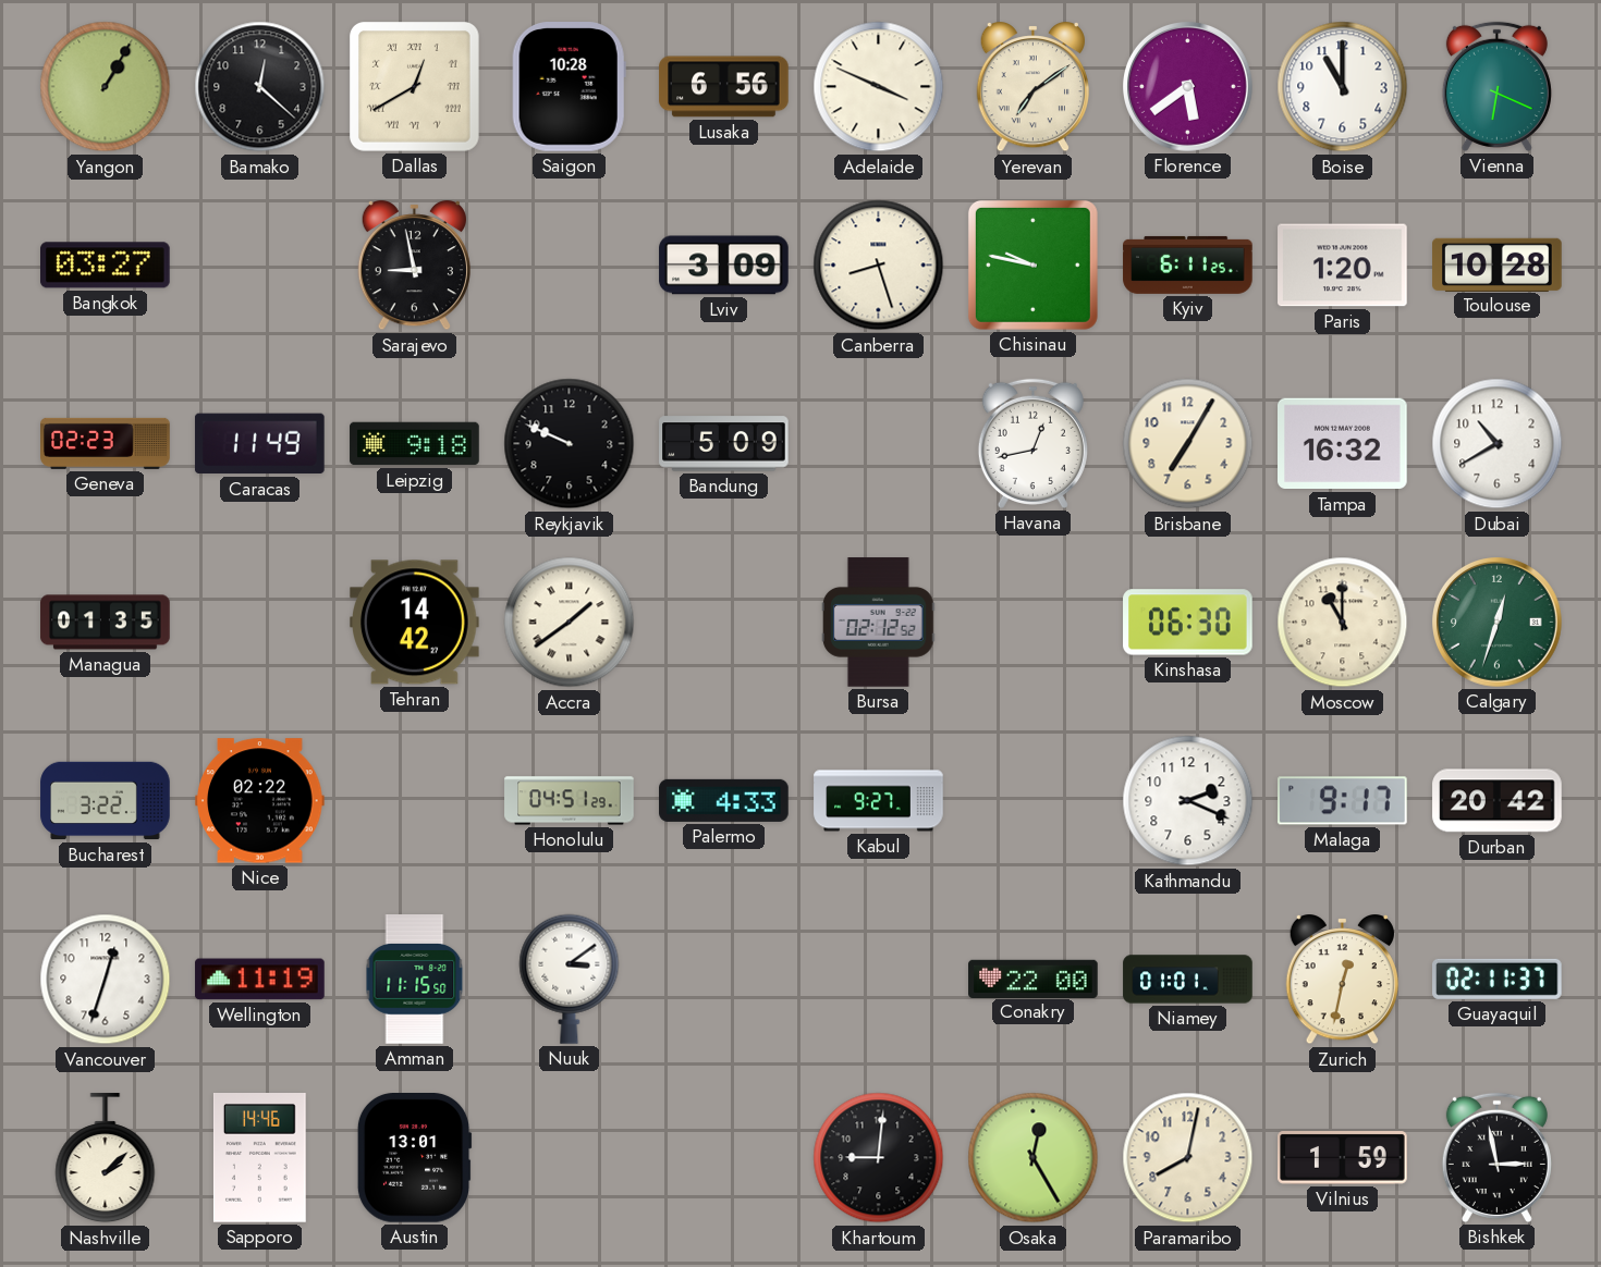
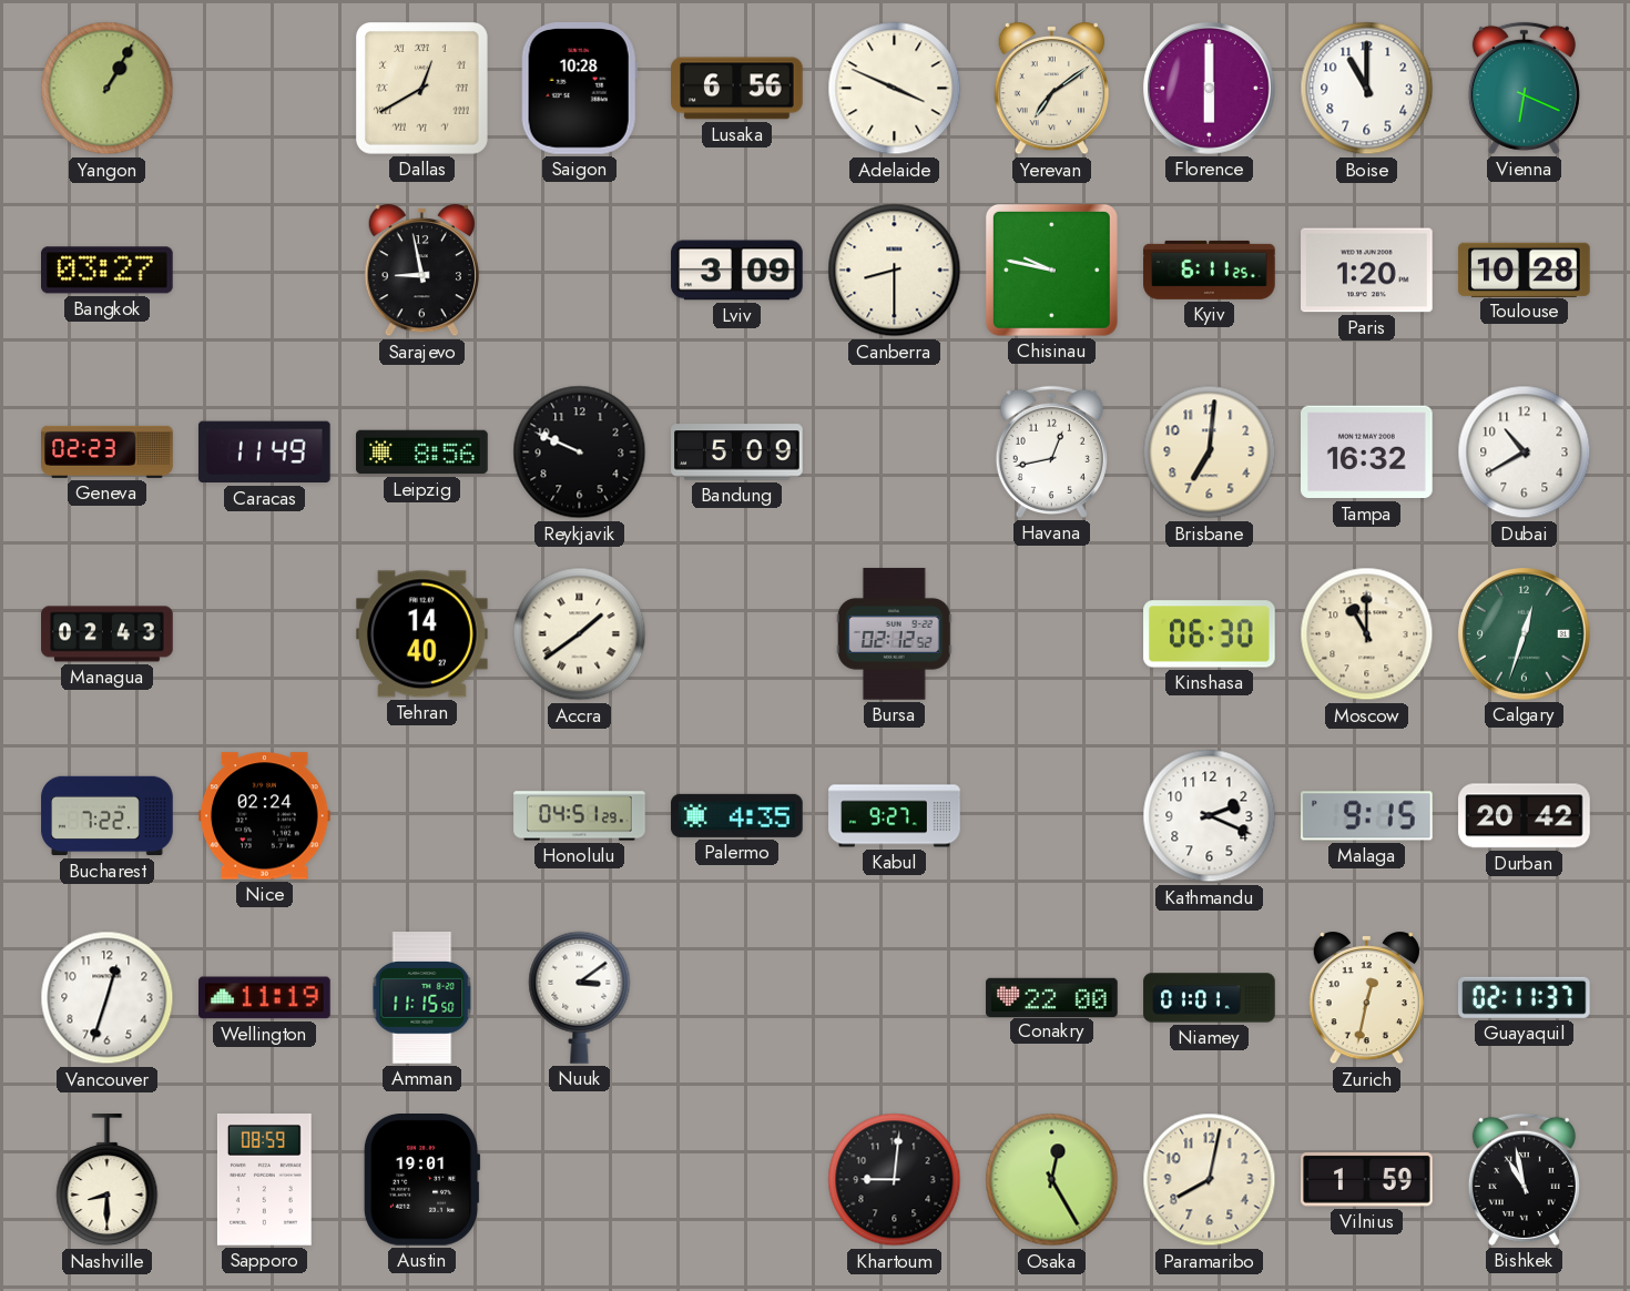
Bamako: 12:22 -> none (260, 87)
Florence: 5:39 -> 6:00 (1210, 89)
Canberra: 8:27 -> 8:30 (895, 271)
Leipzig: 9:18 -> 8:56 (422, 453)
Brisbane: 7:05 -> 7:01 (1210, 453)
Managua: 01:35 -> 02:43 (108, 634)
Tehran: 14:42 -> 14:40 (422, 634)
Bucharest: 3:22 -> 7:22 (108, 816)
Nice: 02:22 -> 02:24 (265, 816)
Palermo: 4:33 -> 4:35 (737, 815)
Malaga: 9:17 -> 9:15 (1367, 816)
Nashville: 2:08 -> 8:30 (108, 1180)
Sapporo: 14:46 -> 08:59 (264, 1180)
Austin: 13:01 -> 19:01 (421, 1180)
Bishkek: 2:58 -> 10:58 (1524, 1179)
